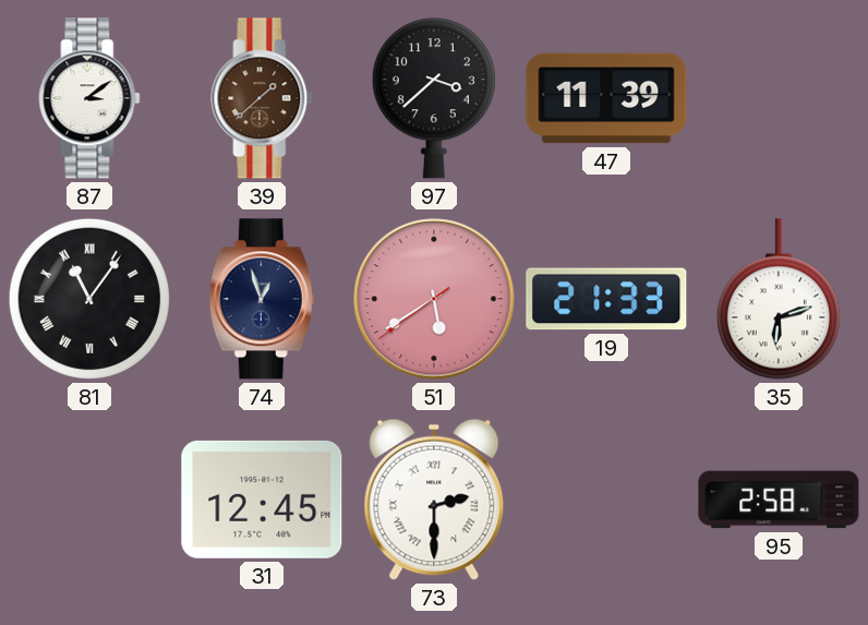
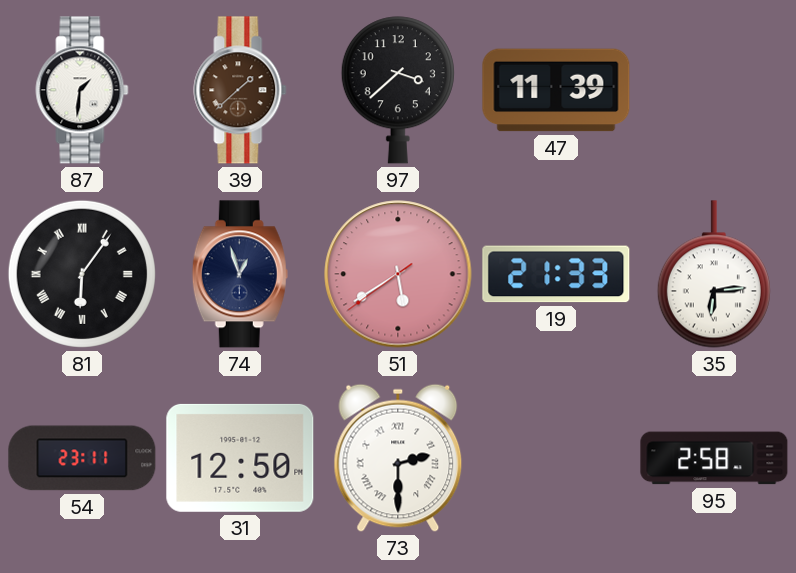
87: 3:09 -> 1:31 (82, 90)
81: 11:06 -> 6:06 (82, 274)
35: 6:12 -> 6:14 (714, 274)
54: none -> 23:11 (82, 458)
31: 12:45 -> 12:50 (240, 458)
